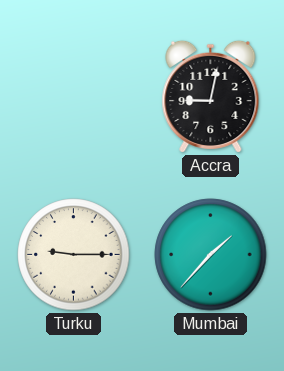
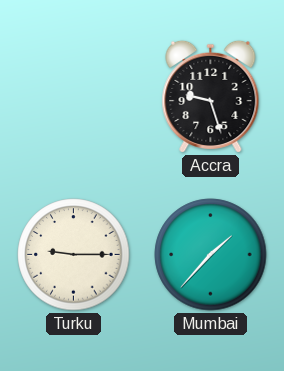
Accra: 9:02 -> 9:27 (211, 96)
